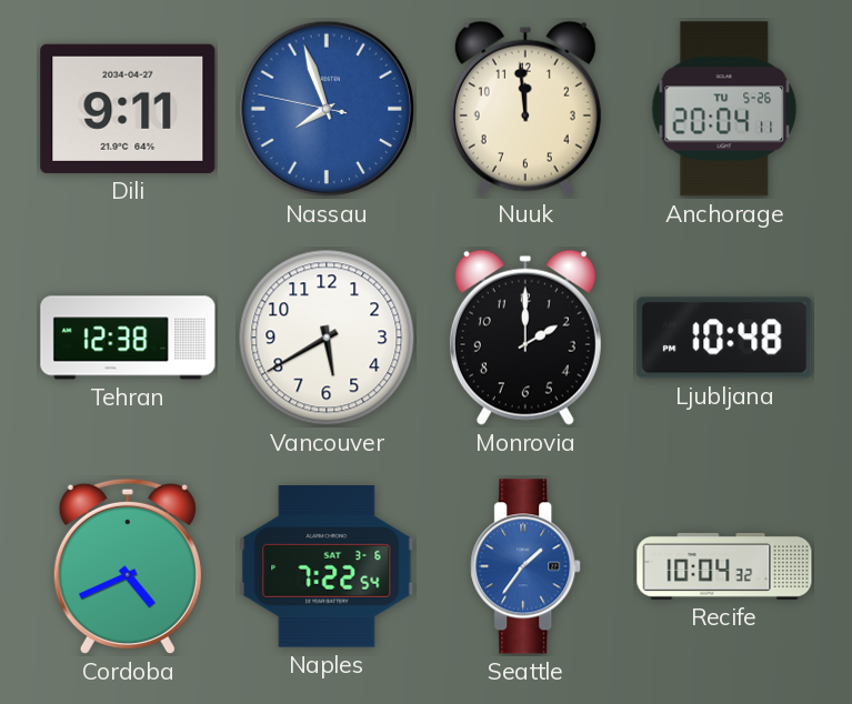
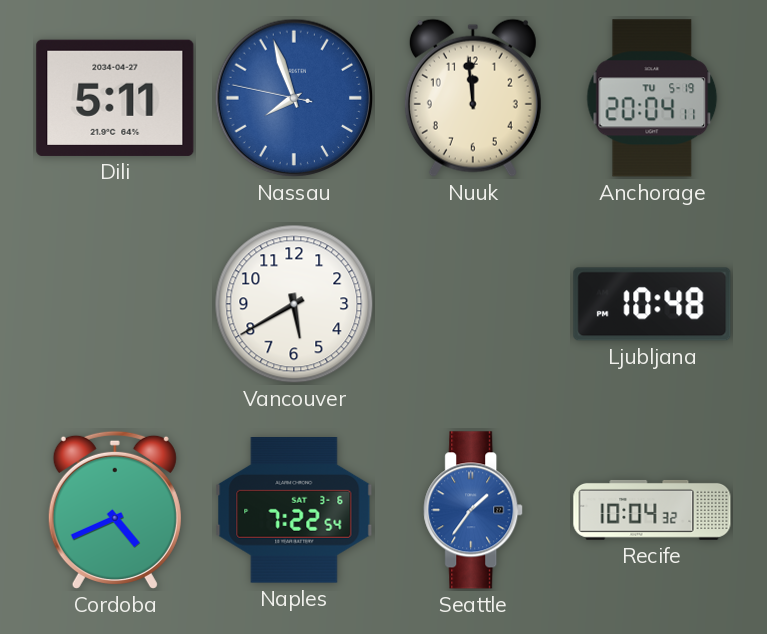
Dili: 9:11 -> 5:11 (115, 98)
Anchorage date: TU 5-26 -> TU 5-19 (652, 98)
Tehran: 12:38 -> none (128, 338)
Monrovia: 2:00 -> none (525, 338)
